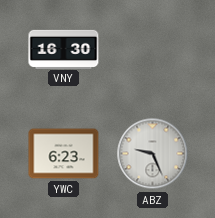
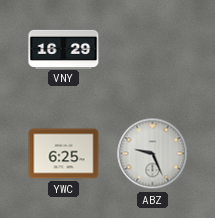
VNY: 16:30 -> 16:29 (64, 49)
YWC: 6:23 -> 6:25 (64, 154)
